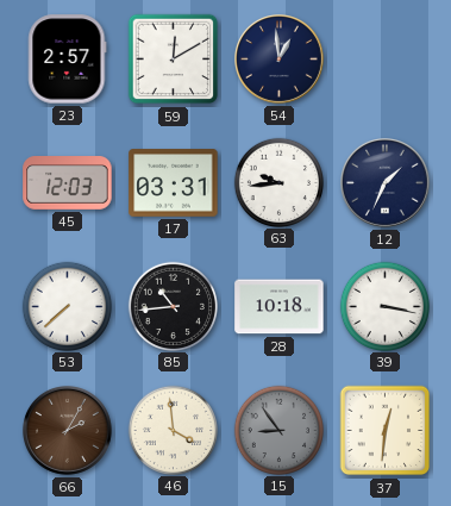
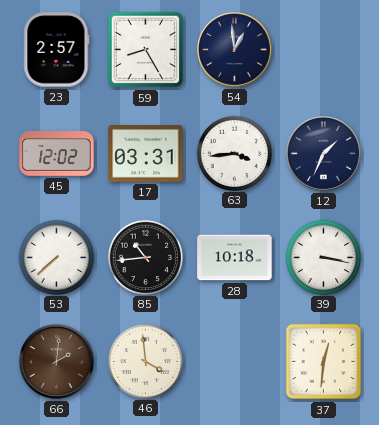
59: 12:10 -> 8:25 (146, 50)
45: 12:03 -> 12:02 (57, 154)
63: 9:44 -> 3:44 (234, 153)
66: 2:05 -> 2:01 (57, 362)
15: 8:54 -> none (278, 430)
